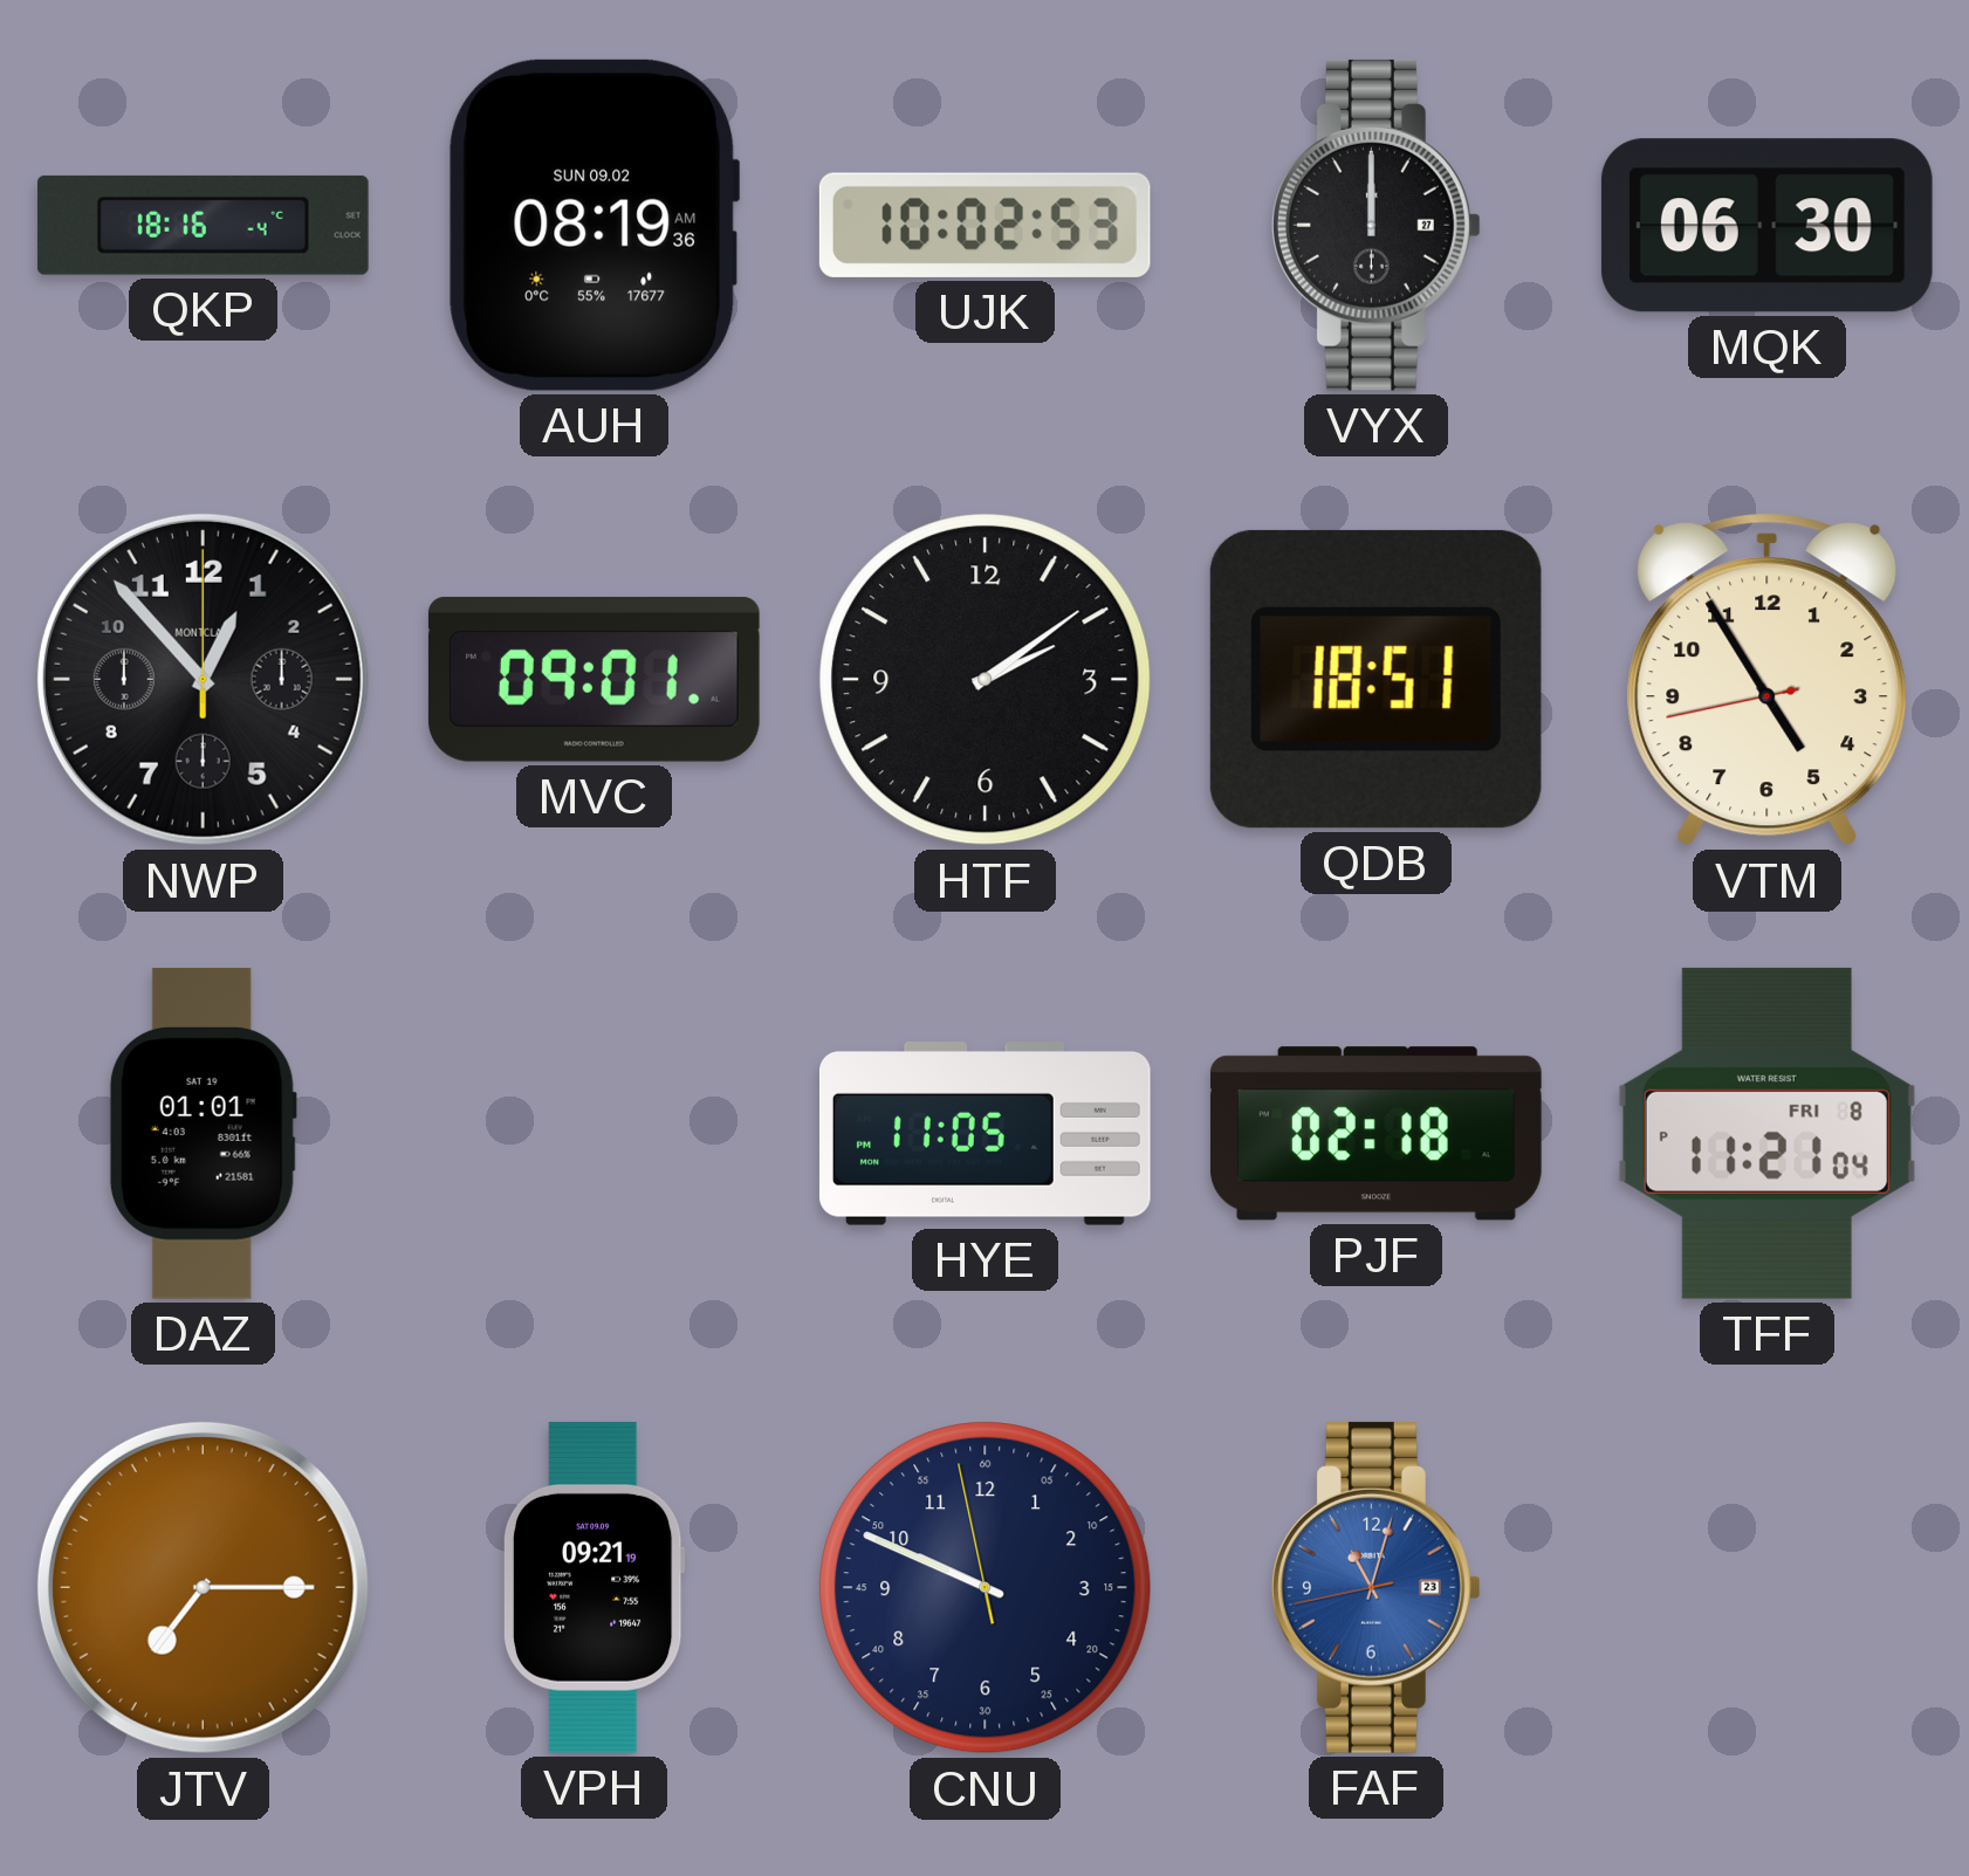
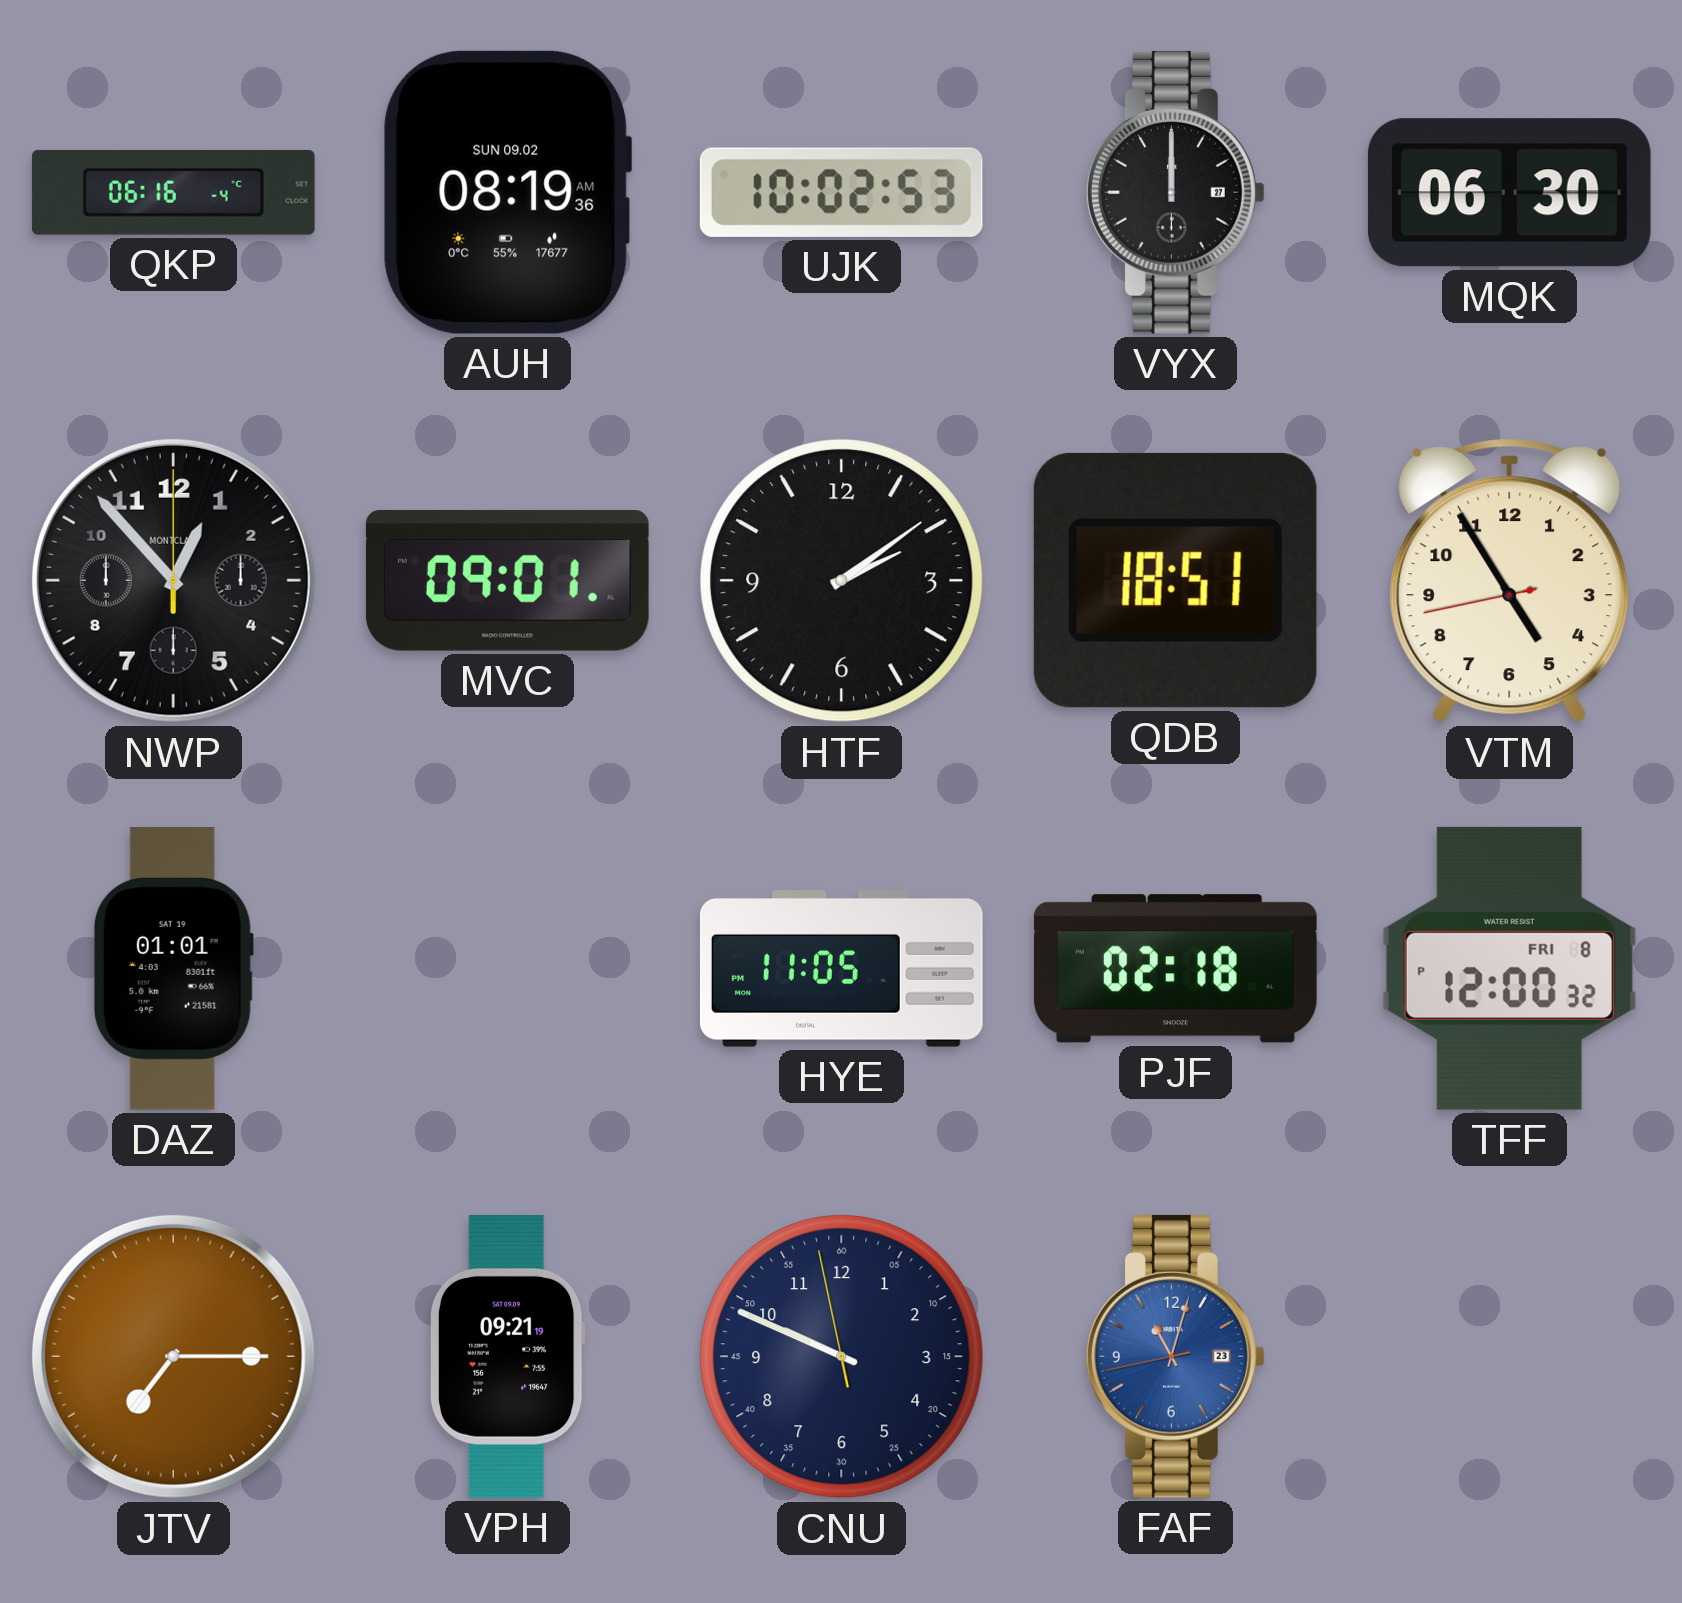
QKP: 18:16 -> 06:16 (173, 192)
TFF: 11:21 -> 12:00 (1509, 968)
